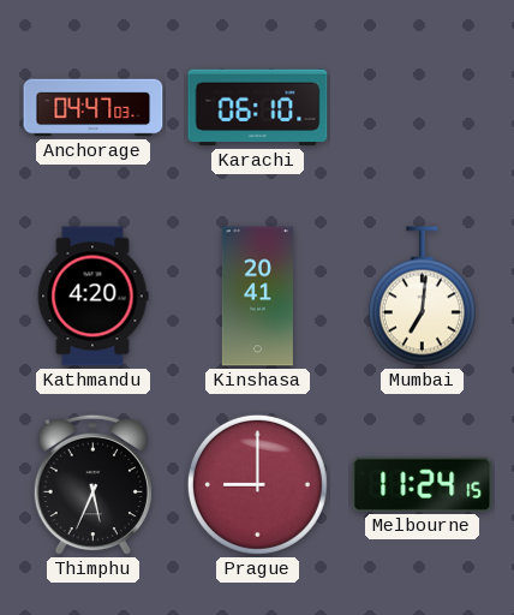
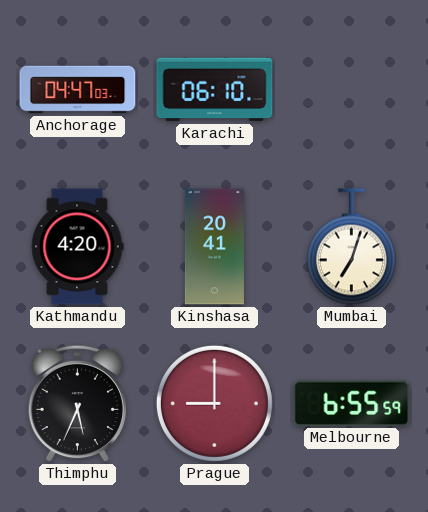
Mumbai: 7:01 -> 7:03 (351, 247)
Melbourne: 11:24 -> 6:55 (352, 403)
